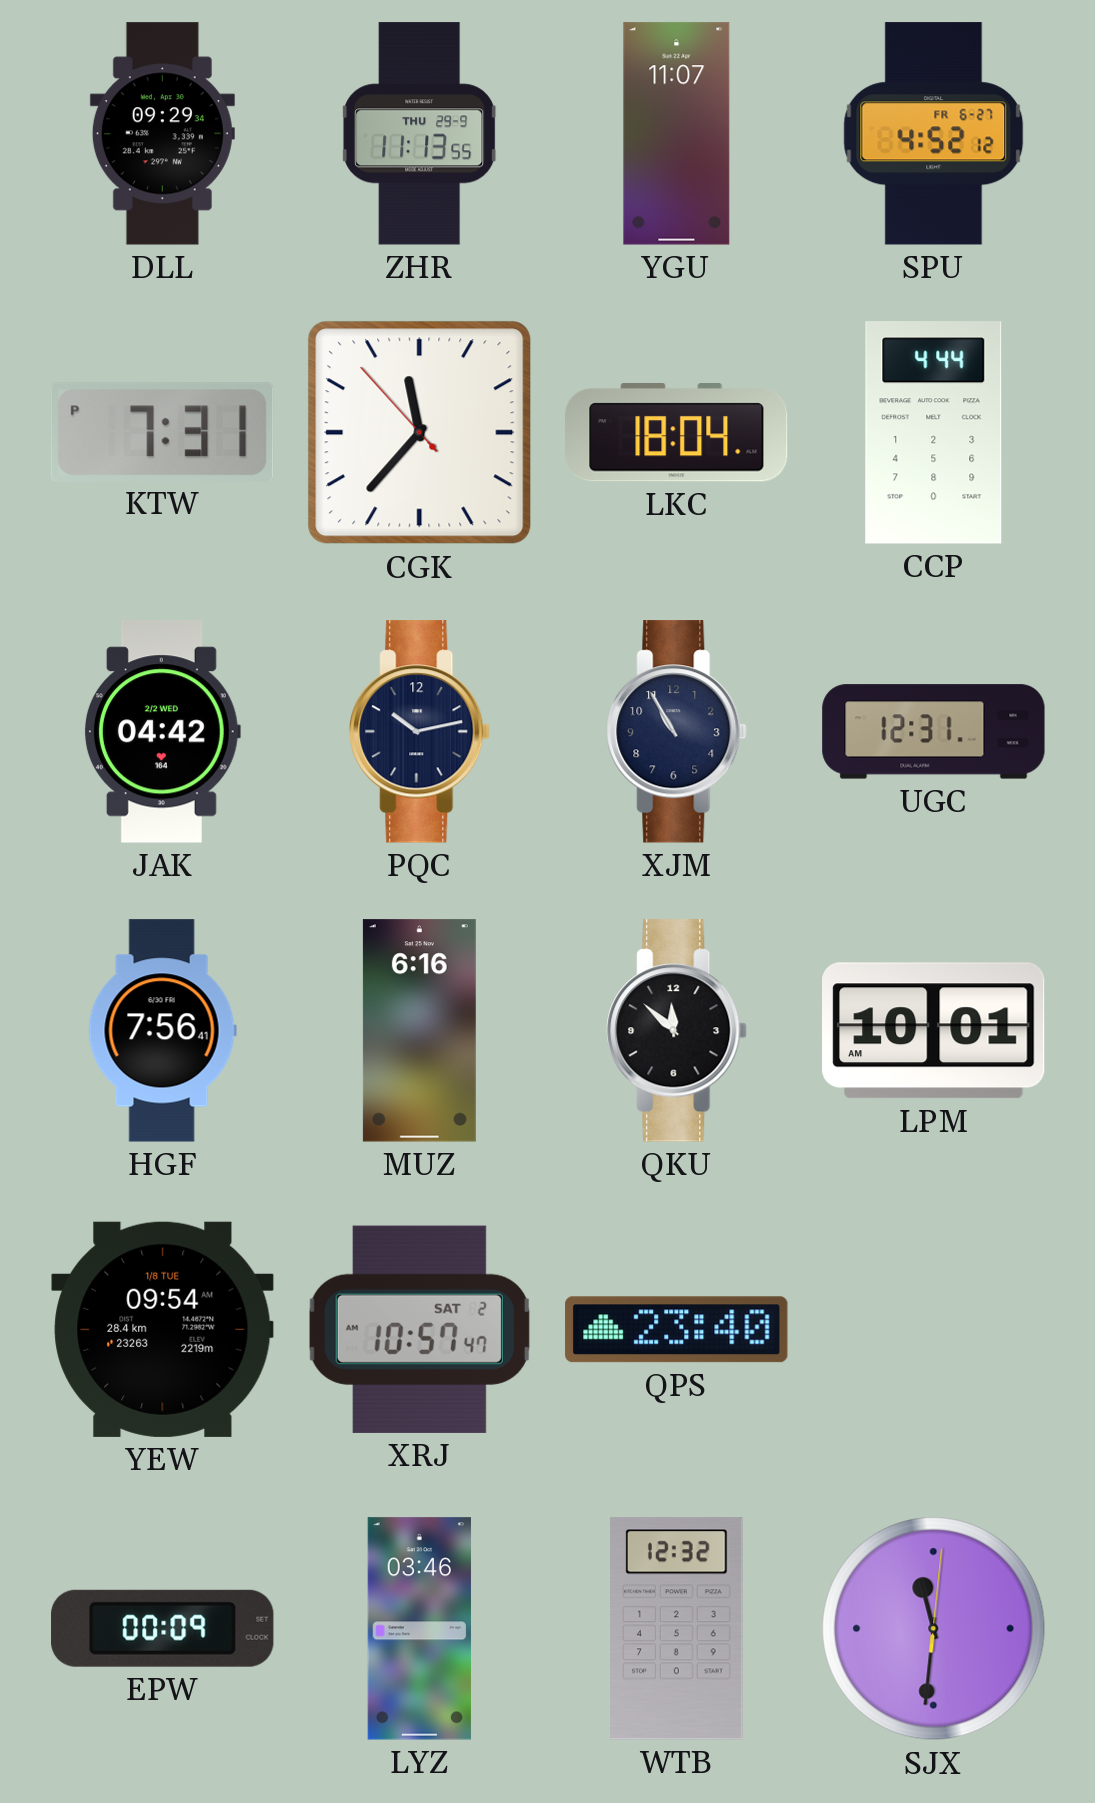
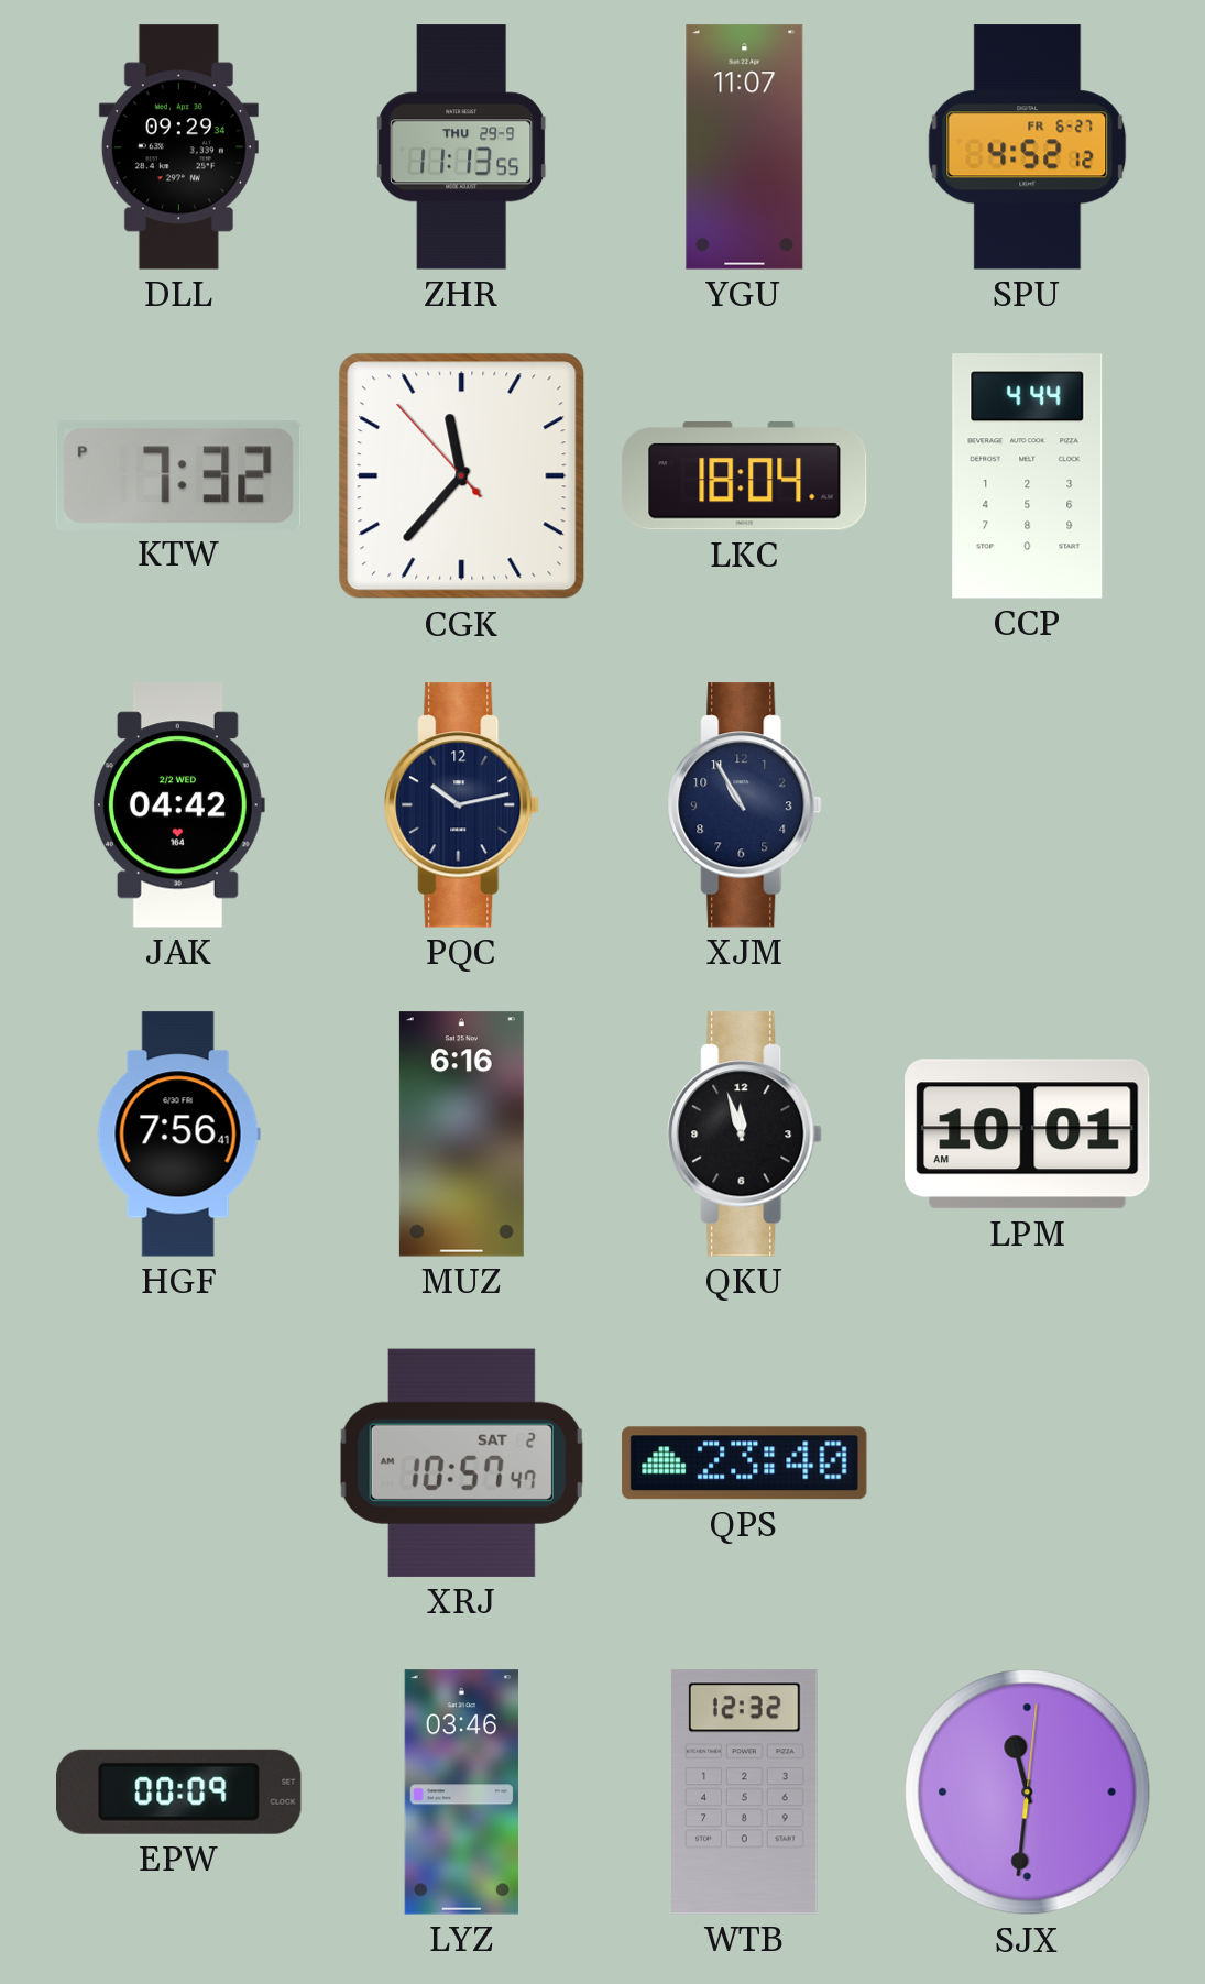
KTW: 7:31 -> 7:32 (178, 475)
UGC: 12:31 -> none (934, 732)
QKU: 11:52 -> 11:57 (745, 1135)
YEW: 09:54 -> none (163, 1329)
